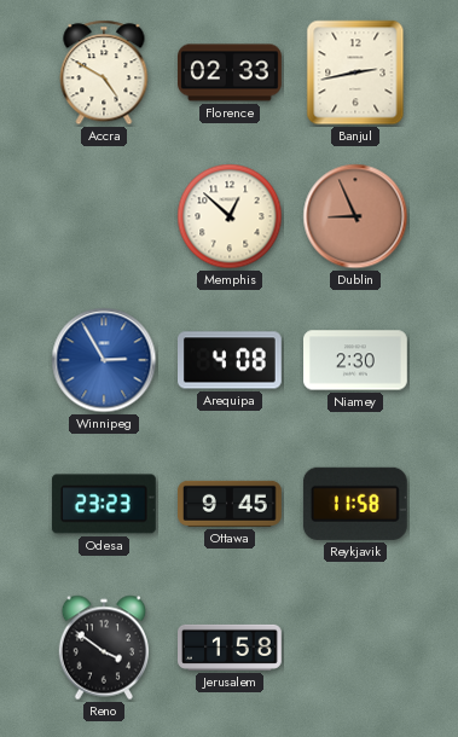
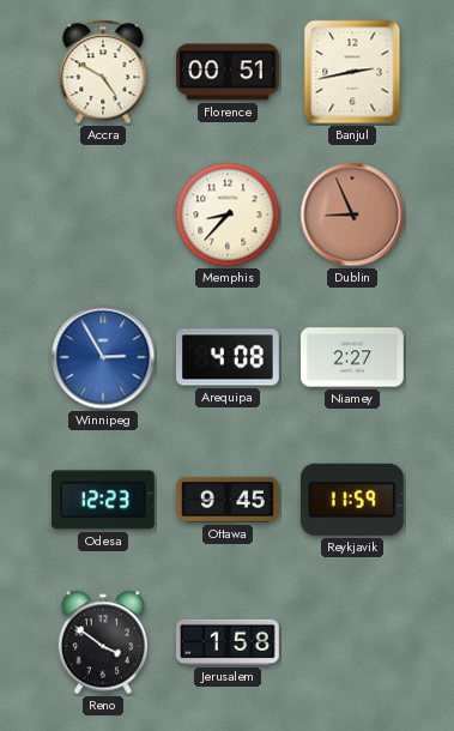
Florence: 02:33 -> 00:51 (229, 72)
Memphis: 12:52 -> 8:37 (228, 215)
Niamey: 2:30 -> 2:27 (353, 357)
Odesa: 23:23 -> 12:23 (103, 500)
Reykjavik: 11:58 -> 11:59 (352, 500)
